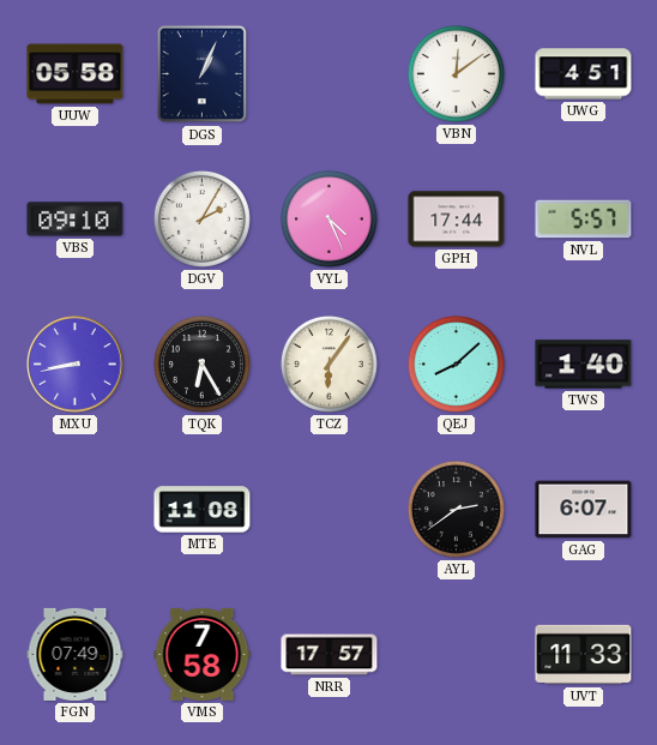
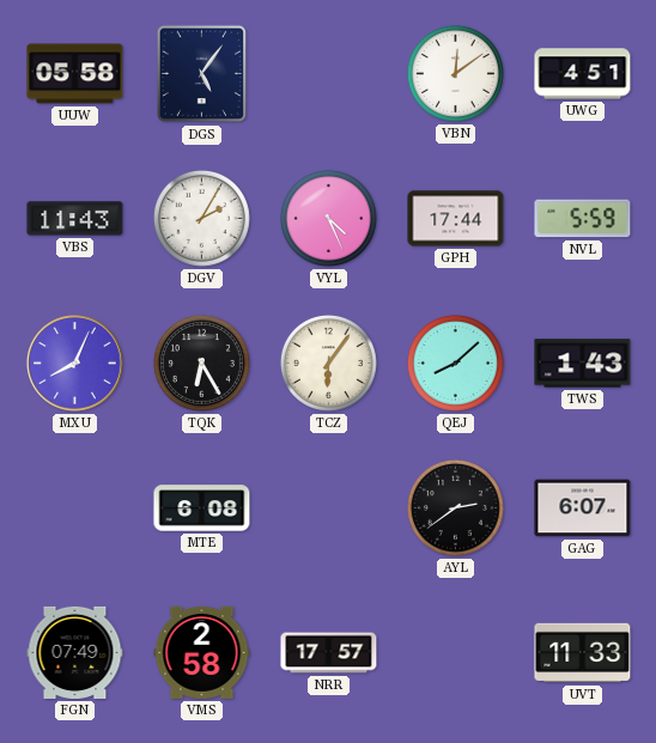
DGS: 1:04 -> 5:06 (202, 74)
VBS: 09:10 -> 11:43 (75, 219)
NVL: 5:57 -> 5:59 (583, 219)
MXU: 8:43 -> 8:04 (75, 364)
TWS: 1:40 -> 1:43 (583, 364)
MTE: 11:08 -> 6:08 (202, 508)
VMS: 7:58 -> 2:58 (202, 652)
